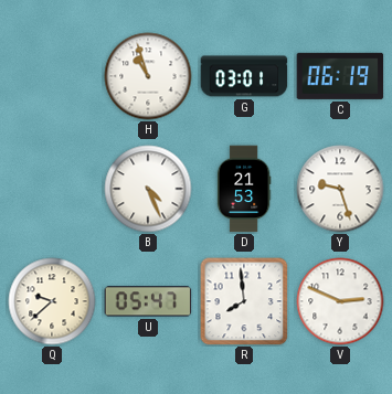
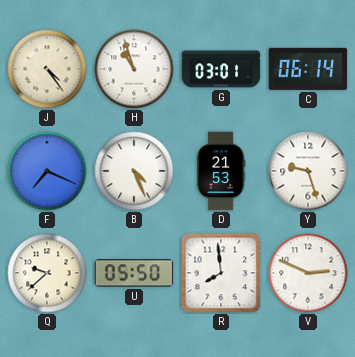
J: none -> 4:24 (47, 69)
C: 06:19 -> 06:14 (308, 69)
F: none -> 7:19 (47, 171)
U: 05:47 -> 05:50 (134, 273)
